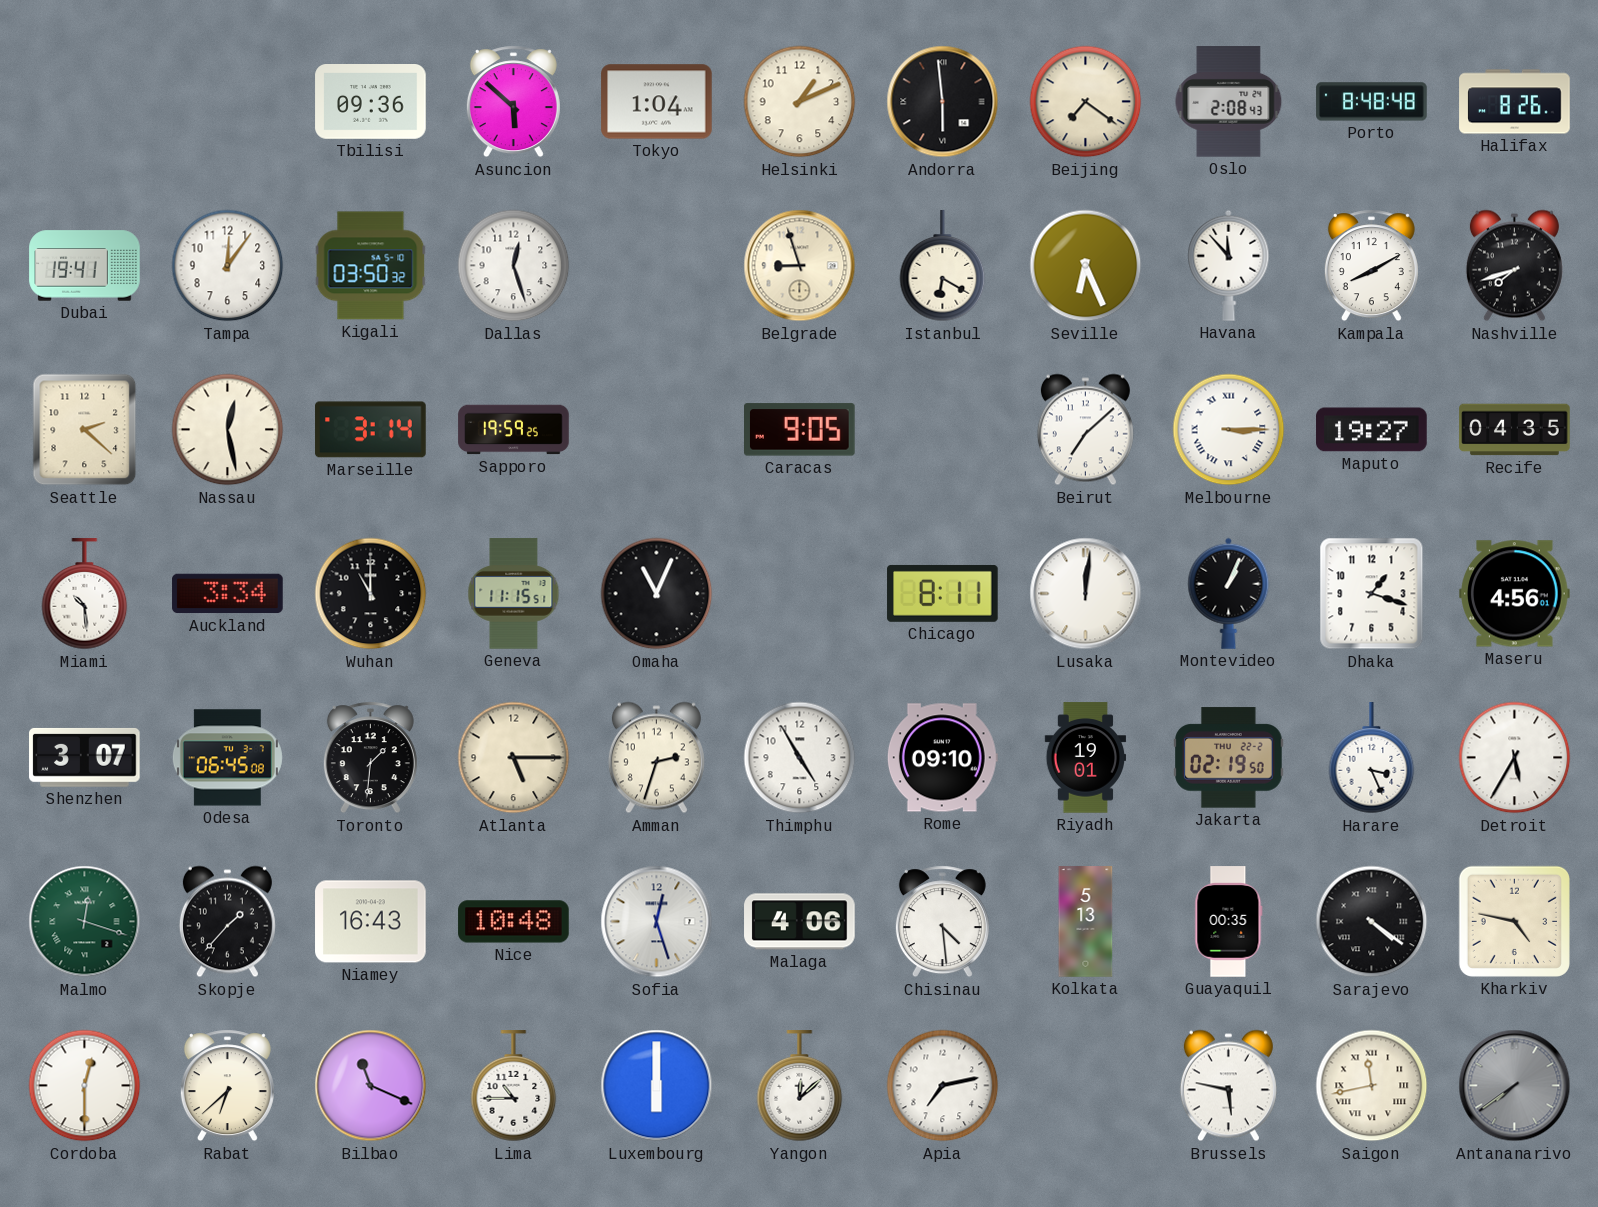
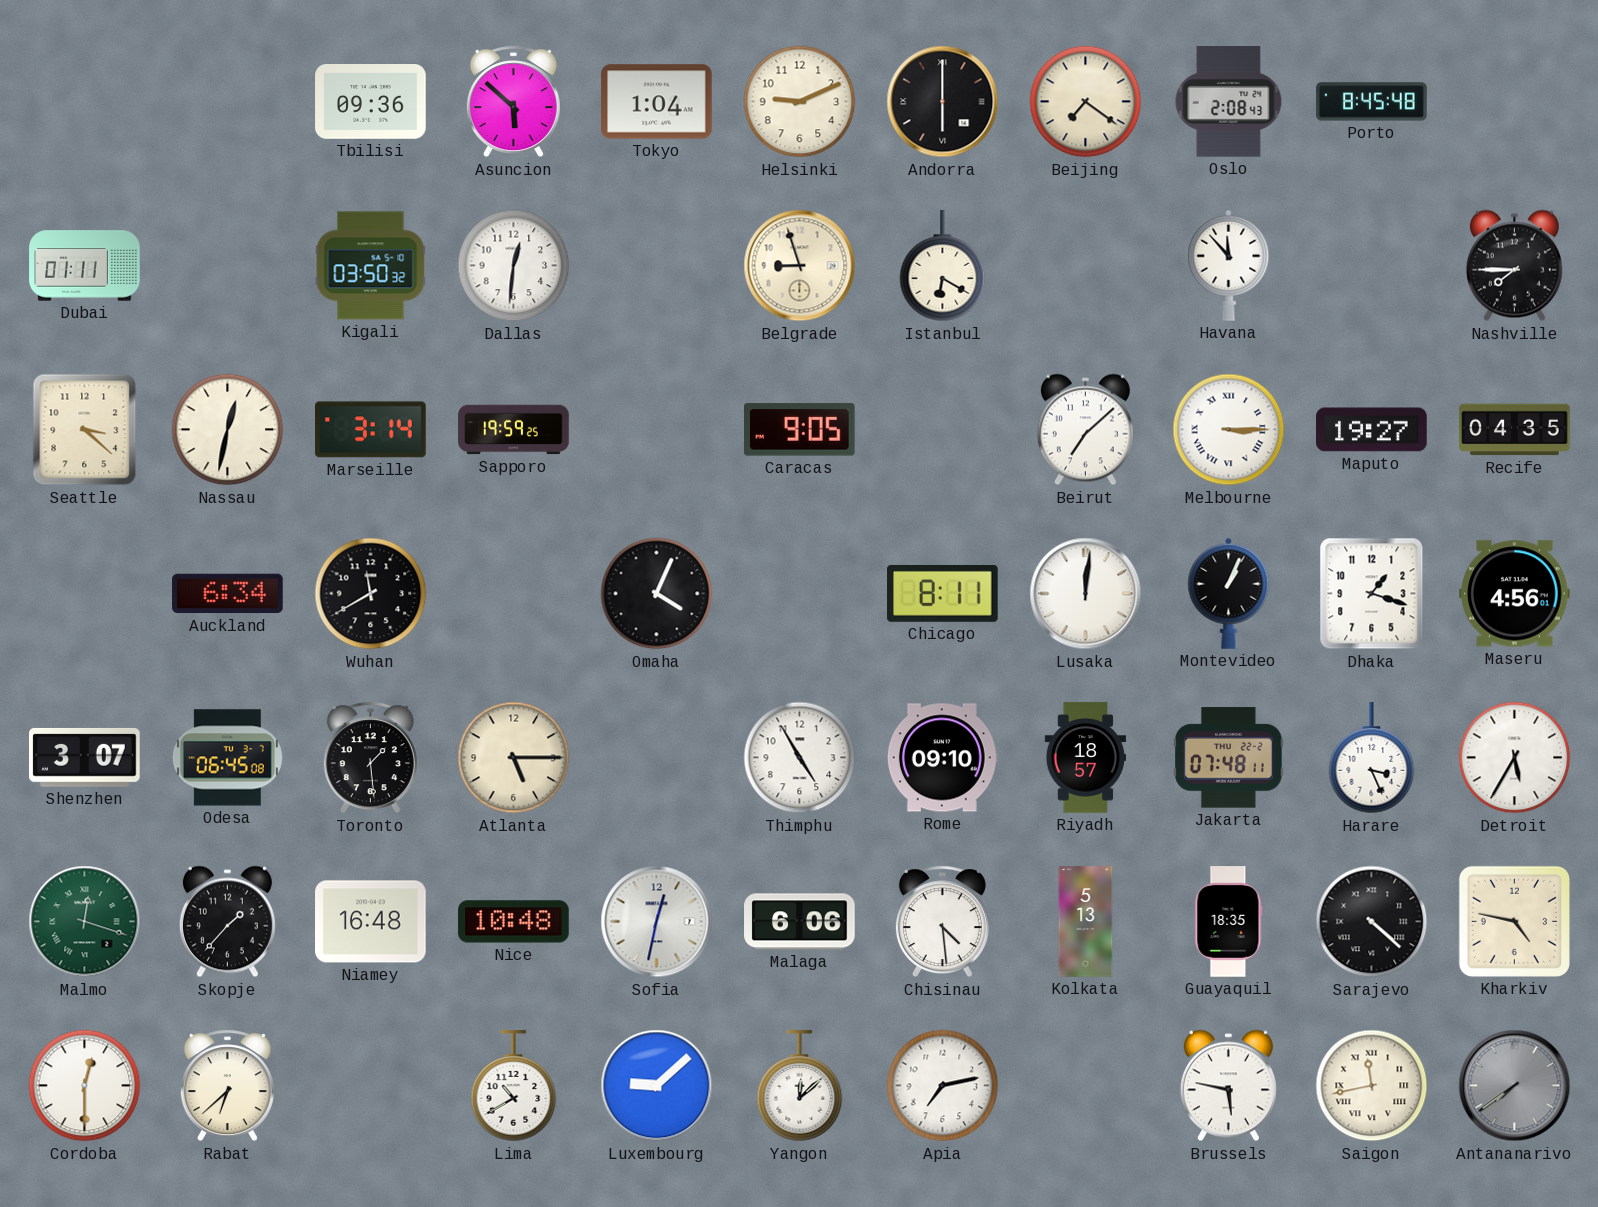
Helsinki: 1:11 -> 9:11 (800, 102)
Andorra: 5:59 -> 6:00 (943, 102)
Porto: 8:48 -> 8:45 (1372, 102)
Halifax: 8:26 -> none (1515, 102)
Dubai: 19:41 -> 01:11 (85, 266)
Tampa: 12:06 -> none (228, 266)
Dallas: 12:27 -> 12:31 (514, 266)
Seville: 6:26 -> none (1086, 266)
Kampala: 8:10 -> none (1371, 266)
Nashville: 7:42 -> 7:45 (1514, 266)
Seattle: 2:22 -> 3:22 (85, 430)
Nassau: 12:28 -> 12:32 (228, 430)
Miami: 10:29 -> none (85, 594)
Auckland: 3:34 -> 6:34 (228, 594)
Wuhan: 11:00 -> 11:40 (371, 594)
Geneva: 11:15 -> none (514, 594)
Omaha: 11:04 -> 4:04 (657, 594)
Toronto: 1:31 -> 1:29 (370, 758)
Amman: 2:33 -> none (656, 758)
Riyadh: 19:01 -> 18:57 (1086, 758)
Jakarta: 02:19 -> 07:48 (1229, 758)
Niamey: 16:43 -> 16:48 (371, 922)
Sofia: 12:27 -> 12:32 (657, 922)
Malaga: 4:06 -> 6:06 (800, 922)
Guayaquil: 00:35 -> 18:35 (1229, 922)
Sarajevo: 4:21 -> 4:22 (1372, 922)
Bilbao: 11:19 -> none (371, 1086)
Lima: 10:45 -> 10:40 (514, 1086)
Luxembourg: 6:00 -> 9:08 (657, 1086)
